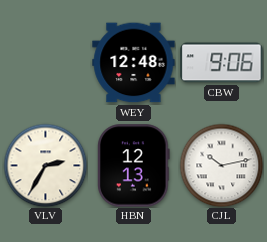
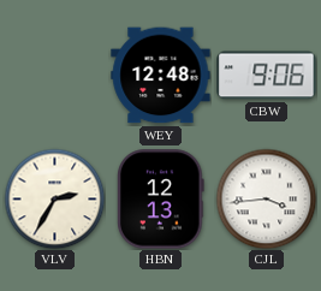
CJL: 10:13 -> 3:44 (266, 198)
